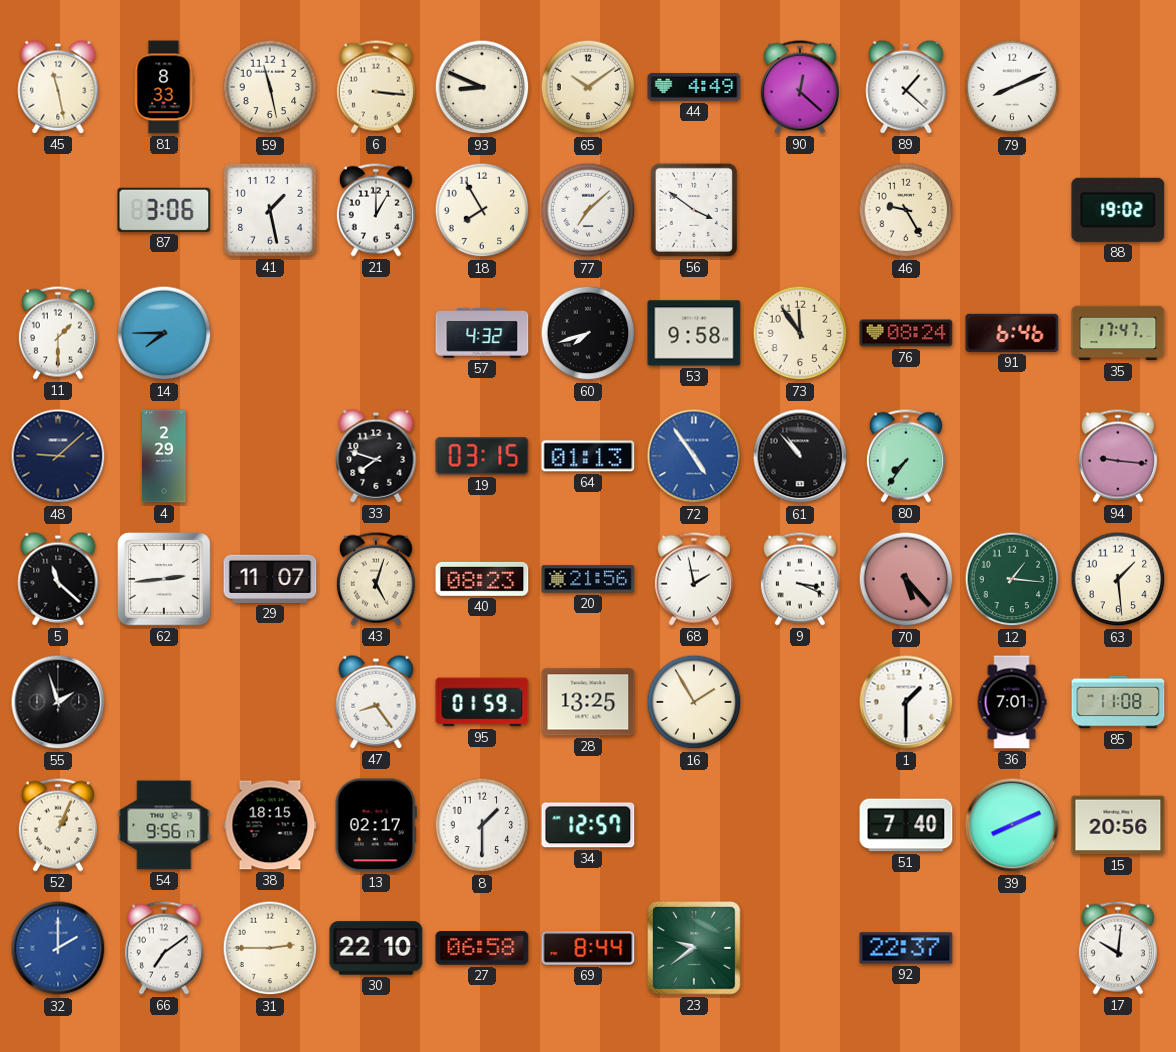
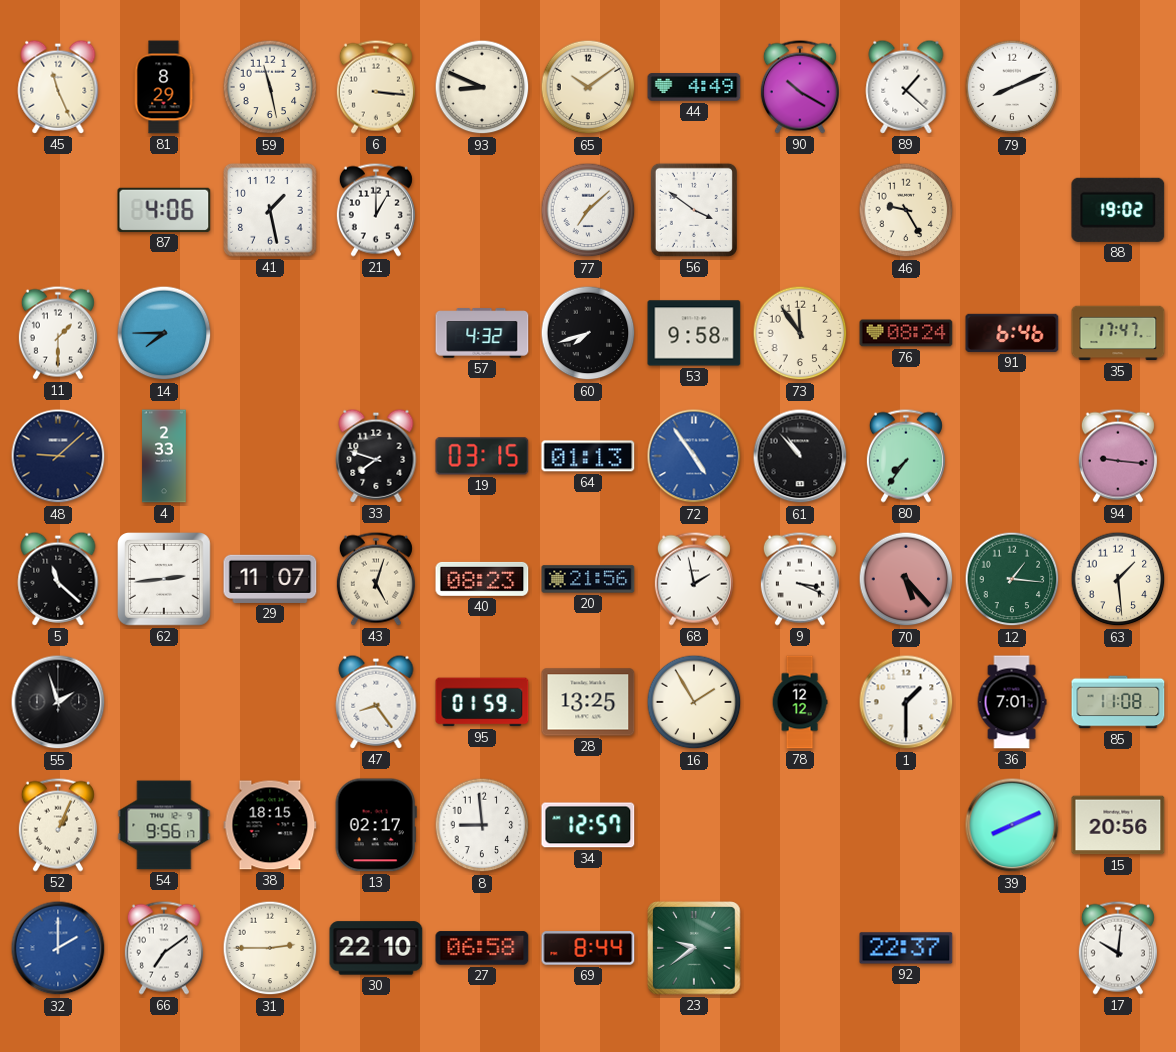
45: 11:28 -> 11:26 (58, 87)
81: 8:33 -> 8:29 (164, 87)
90: 12:22 -> 10:20 (800, 87)
87: 3:06 -> 4:06 (164, 210)
18: 7:55 -> none (482, 210)
4: 2:29 -> 2:33 (164, 456)
78: none -> 12:12 (800, 702)
8: 1:30 -> 8:59 (482, 825)
51: 7:40 -> none (906, 825)
